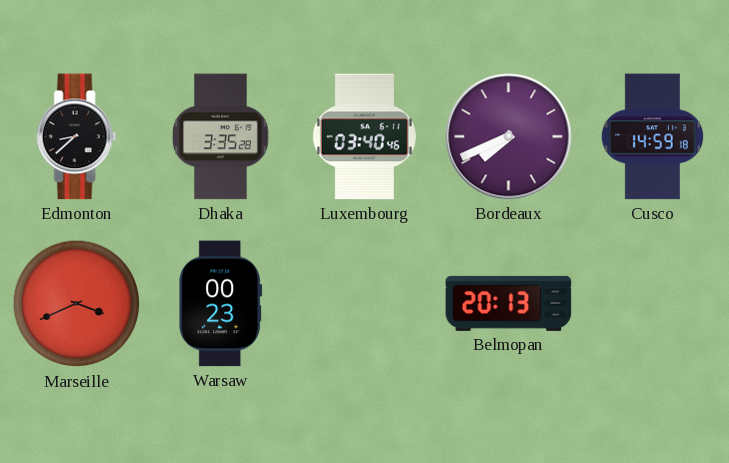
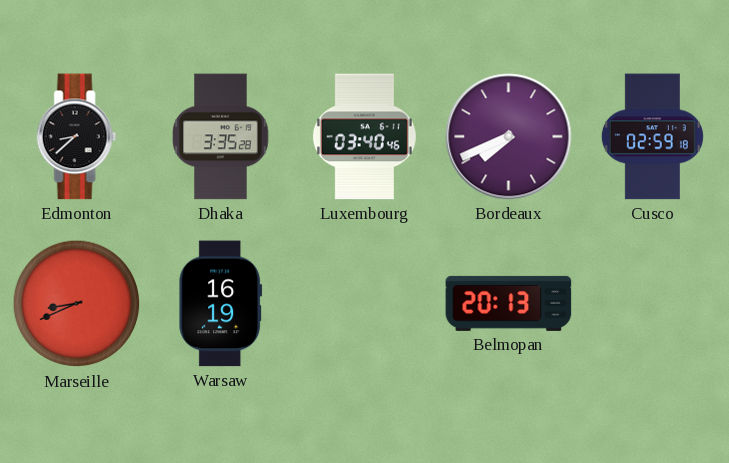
Cusco: 14:59 -> 02:59 (652, 137)
Marseille: 3:41 -> 8:41 (77, 304)
Warsaw: 00:23 -> 16:19 (221, 304)
